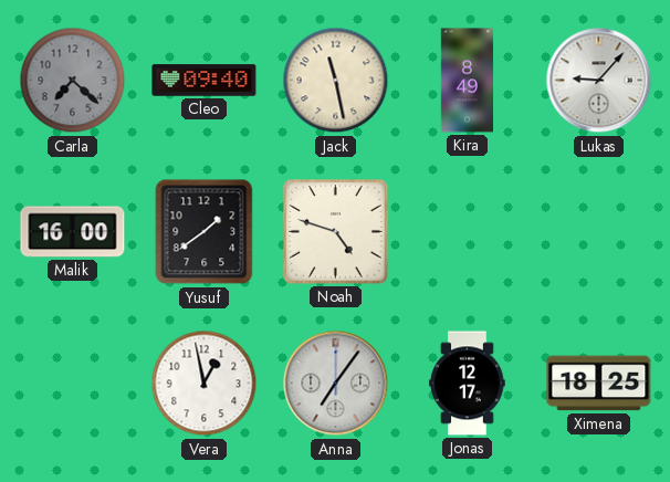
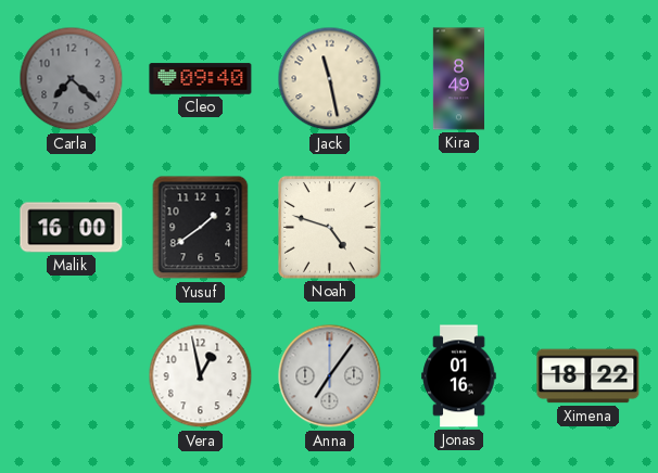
Lukas: 9:07 -> none (599, 81)
Jonas: 12:17 -> 01:16 (459, 376)
Ximena: 18:25 -> 18:22 (589, 376)
